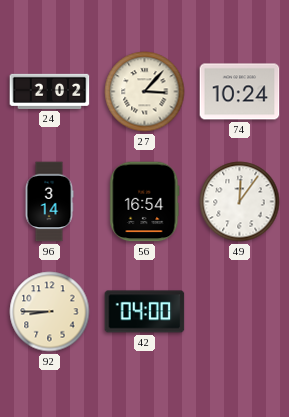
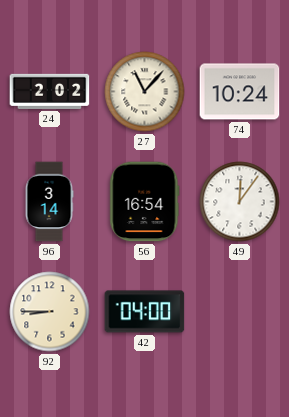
27: 3:07 -> 11:07 (145, 92)
